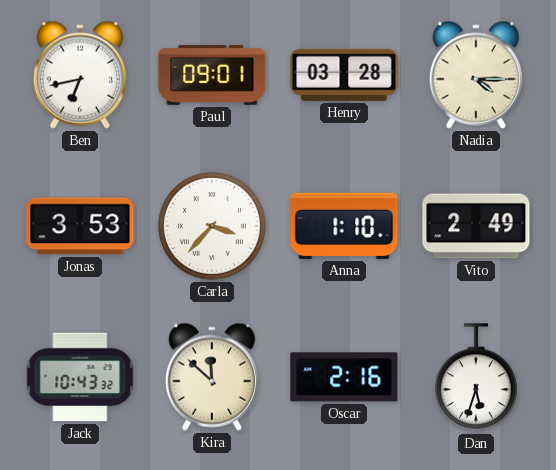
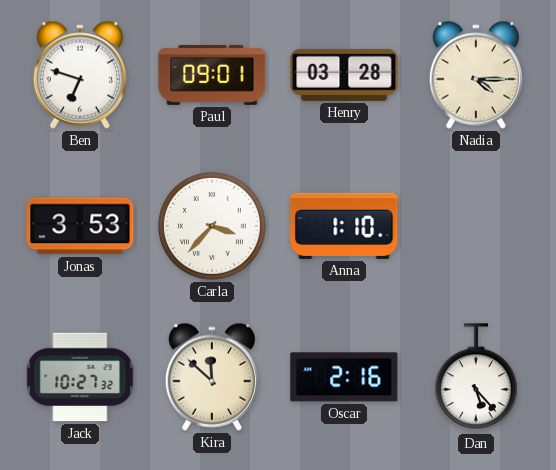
Ben: 6:43 -> 6:48 (80, 75)
Vito: 2:49 -> none (476, 226)
Jack: 10:43 -> 10:27 (80, 377)
Dan: 5:33 -> 5:23 (476, 378)
